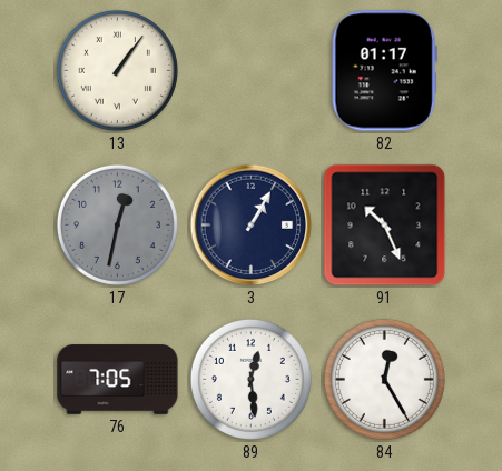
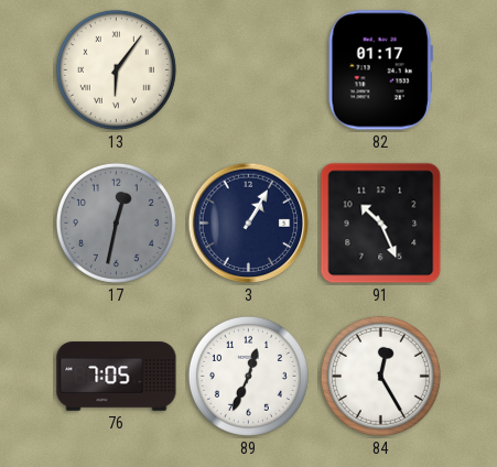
13: 1:06 -> 6:06 (116, 69)
89: 12:29 -> 12:34 (248, 376)
